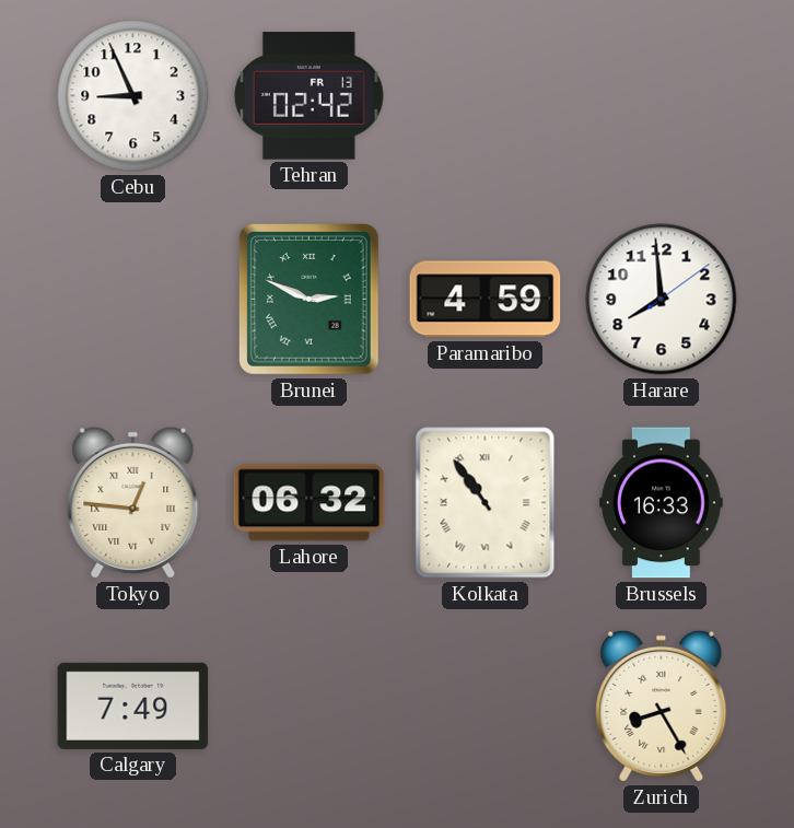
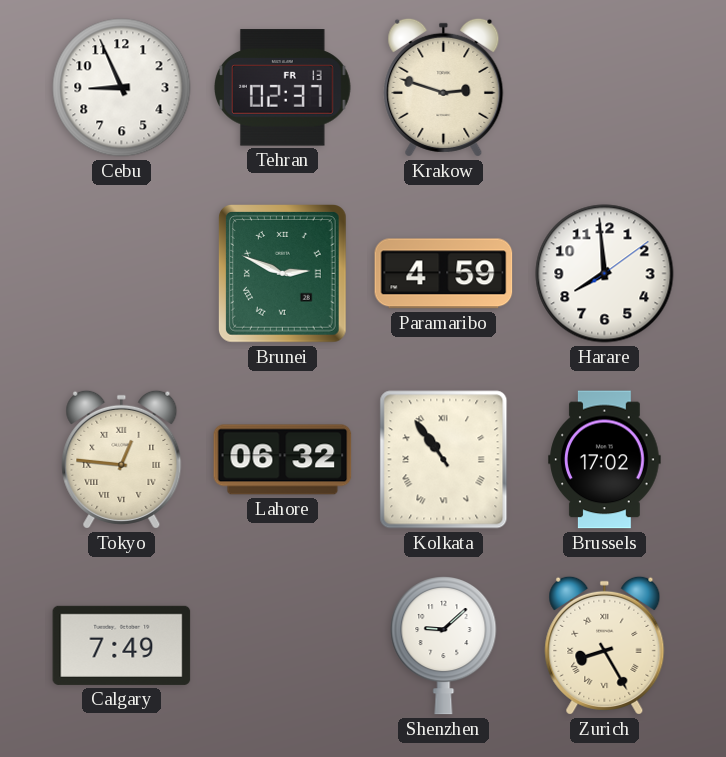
Tehran: 02:42 -> 02:37 (282, 88)
Krakow: none -> 2:48 (444, 87)
Brussels: 16:33 -> 17:02 (605, 460)
Shenzhen: none -> 9:08 (444, 646)
